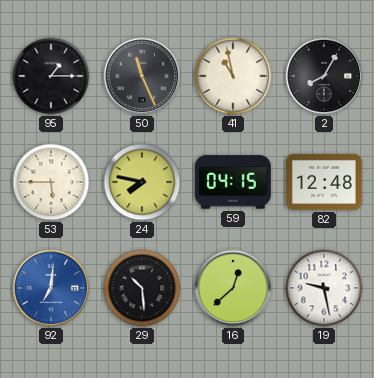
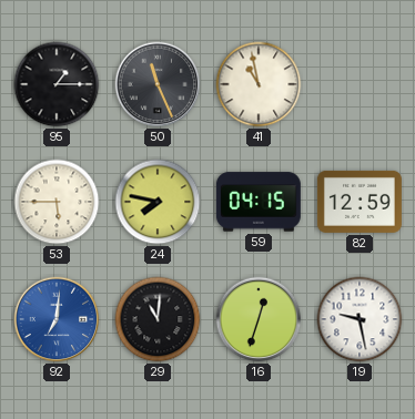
2: 8:05 -> none (324, 76)
82: 12:48 -> 12:59 (360, 202)
29: 10:29 -> 11:01 (158, 319)
16: 12:38 -> 12:33 (259, 319)
